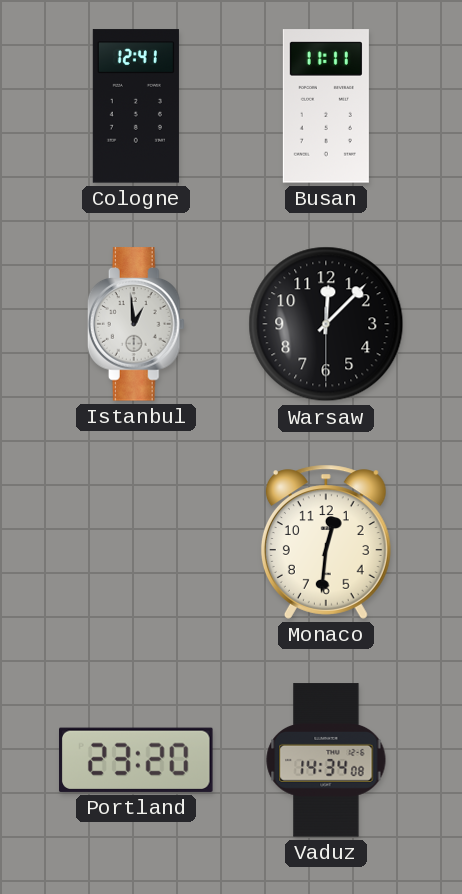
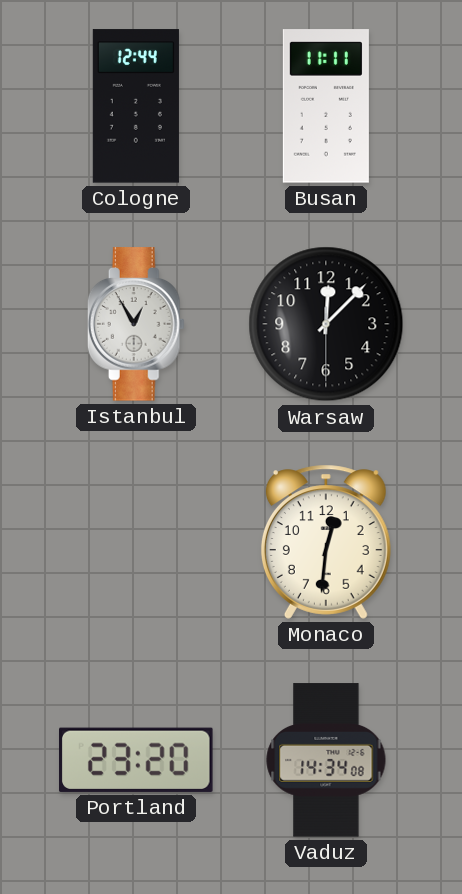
Cologne: 12:41 -> 12:44 (136, 106)
Istanbul: 12:59 -> 12:55 (136, 324)
